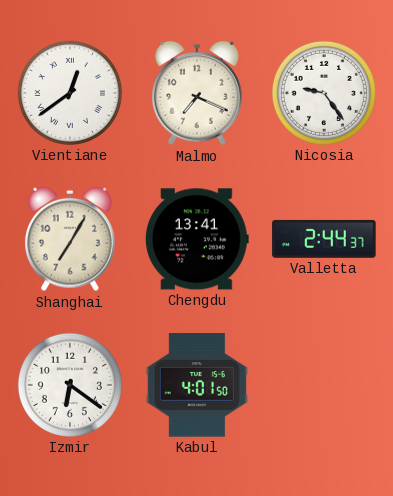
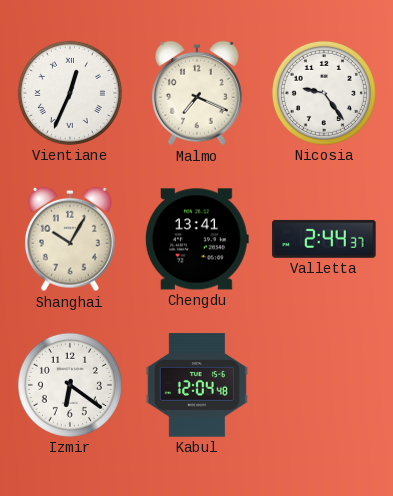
Vientiane: 12:39 -> 12:34 (70, 93)
Shanghai: 7:05 -> 10:05 (70, 239)
Kabul: 4:01 -> 12:04 (197, 385)
